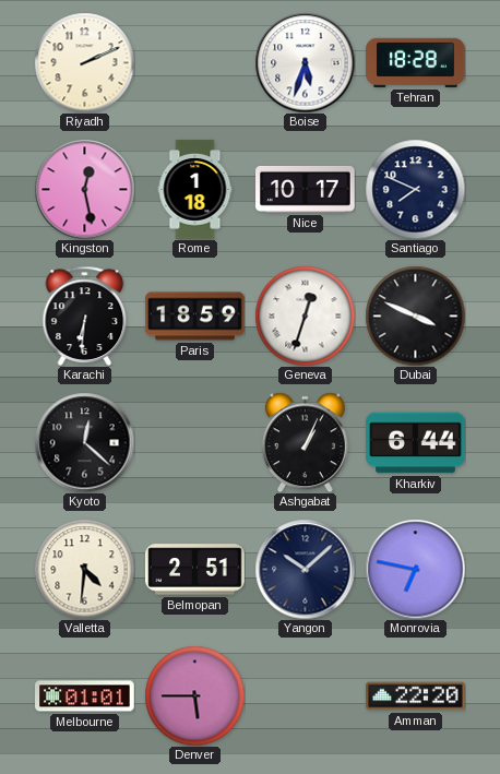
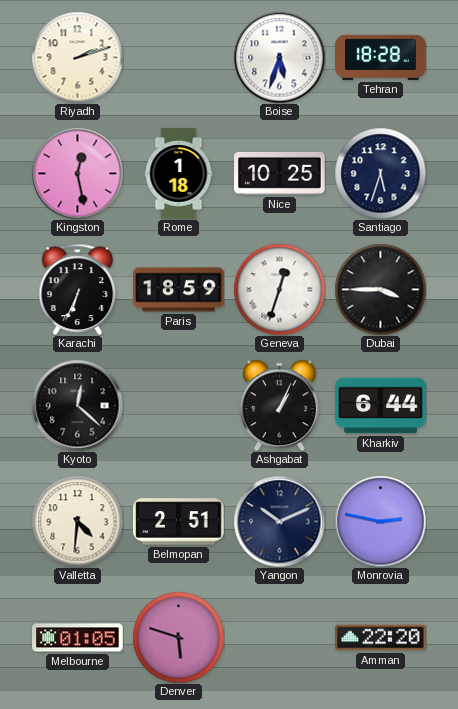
Riyadh: 2:11 -> 2:12 (77, 57)
Nice: 10:17 -> 10:25 (280, 174)
Santiago: 7:49 -> 5:33 (380, 173)
Karachi: 6:31 -> 6:34 (78, 289)
Dubai: 3:49 -> 3:45 (380, 289)
Yangon: 10:08 -> 10:11 (279, 521)
Monrovia: 6:47 -> 2:47 (380, 521)
Melbourne: 01:01 -> 01:05 (78, 638)
Denver: 5:45 -> 5:48 (178, 637)
